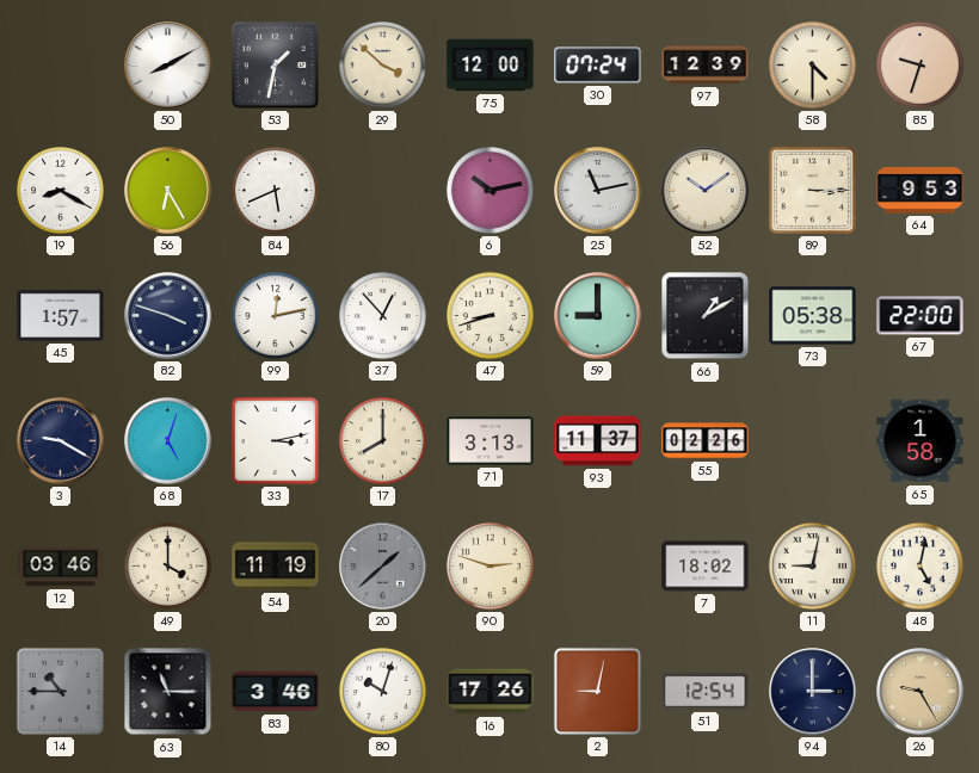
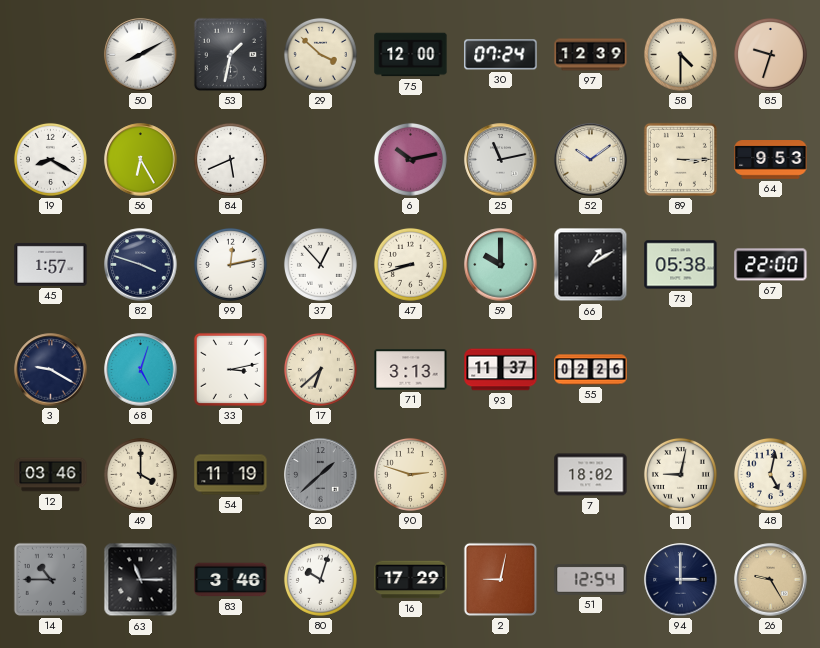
59: 9:00 -> 10:00 (501, 265)
17: 8:00 -> 6:38 (320, 369)
65: 1:58 -> none (920, 441)
16: 17:26 -> 17:29 (411, 580)
